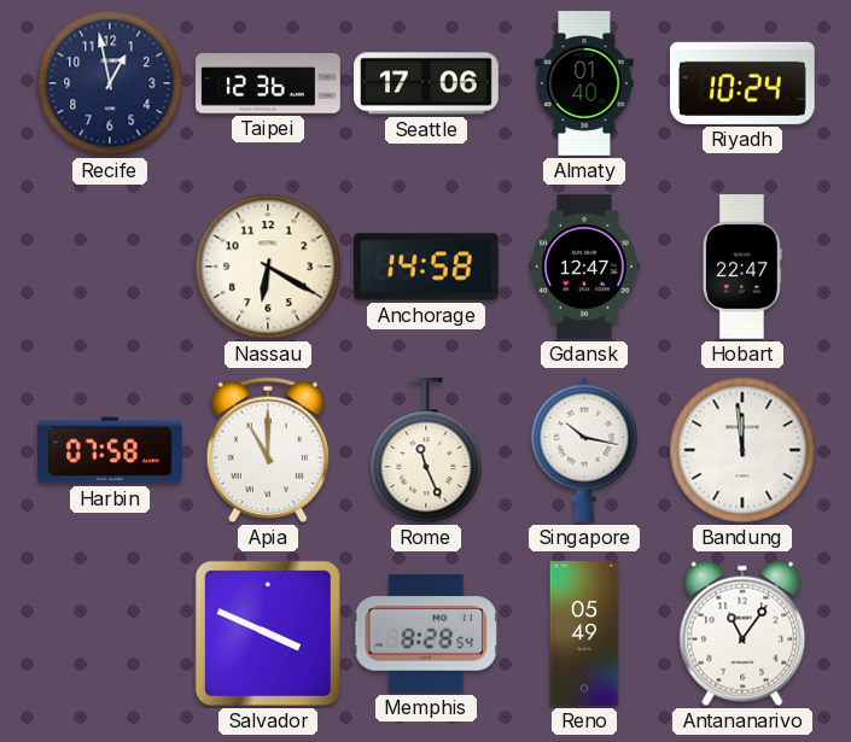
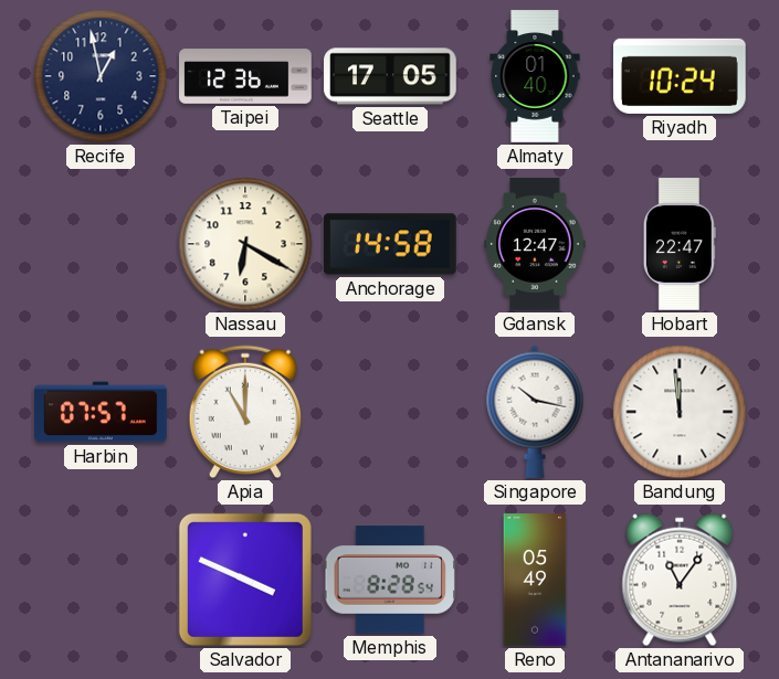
Seattle: 17:06 -> 17:05 (390, 76)
Harbin: 07:58 -> 07:57 (101, 412)
Rome: 11:26 -> none (426, 451)
